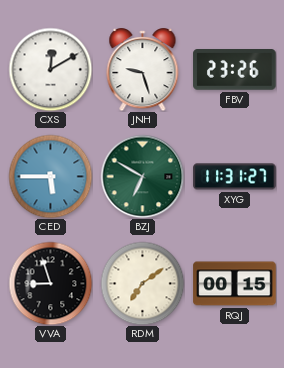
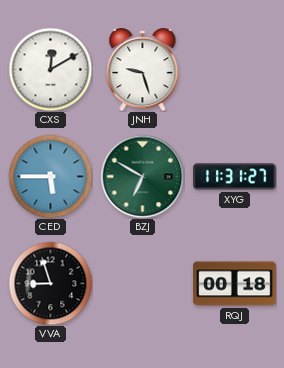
FBV: 23:26 -> none (235, 70)
RDM: 7:09 -> none (142, 283)
RQJ: 00:15 -> 00:18 (235, 284)
